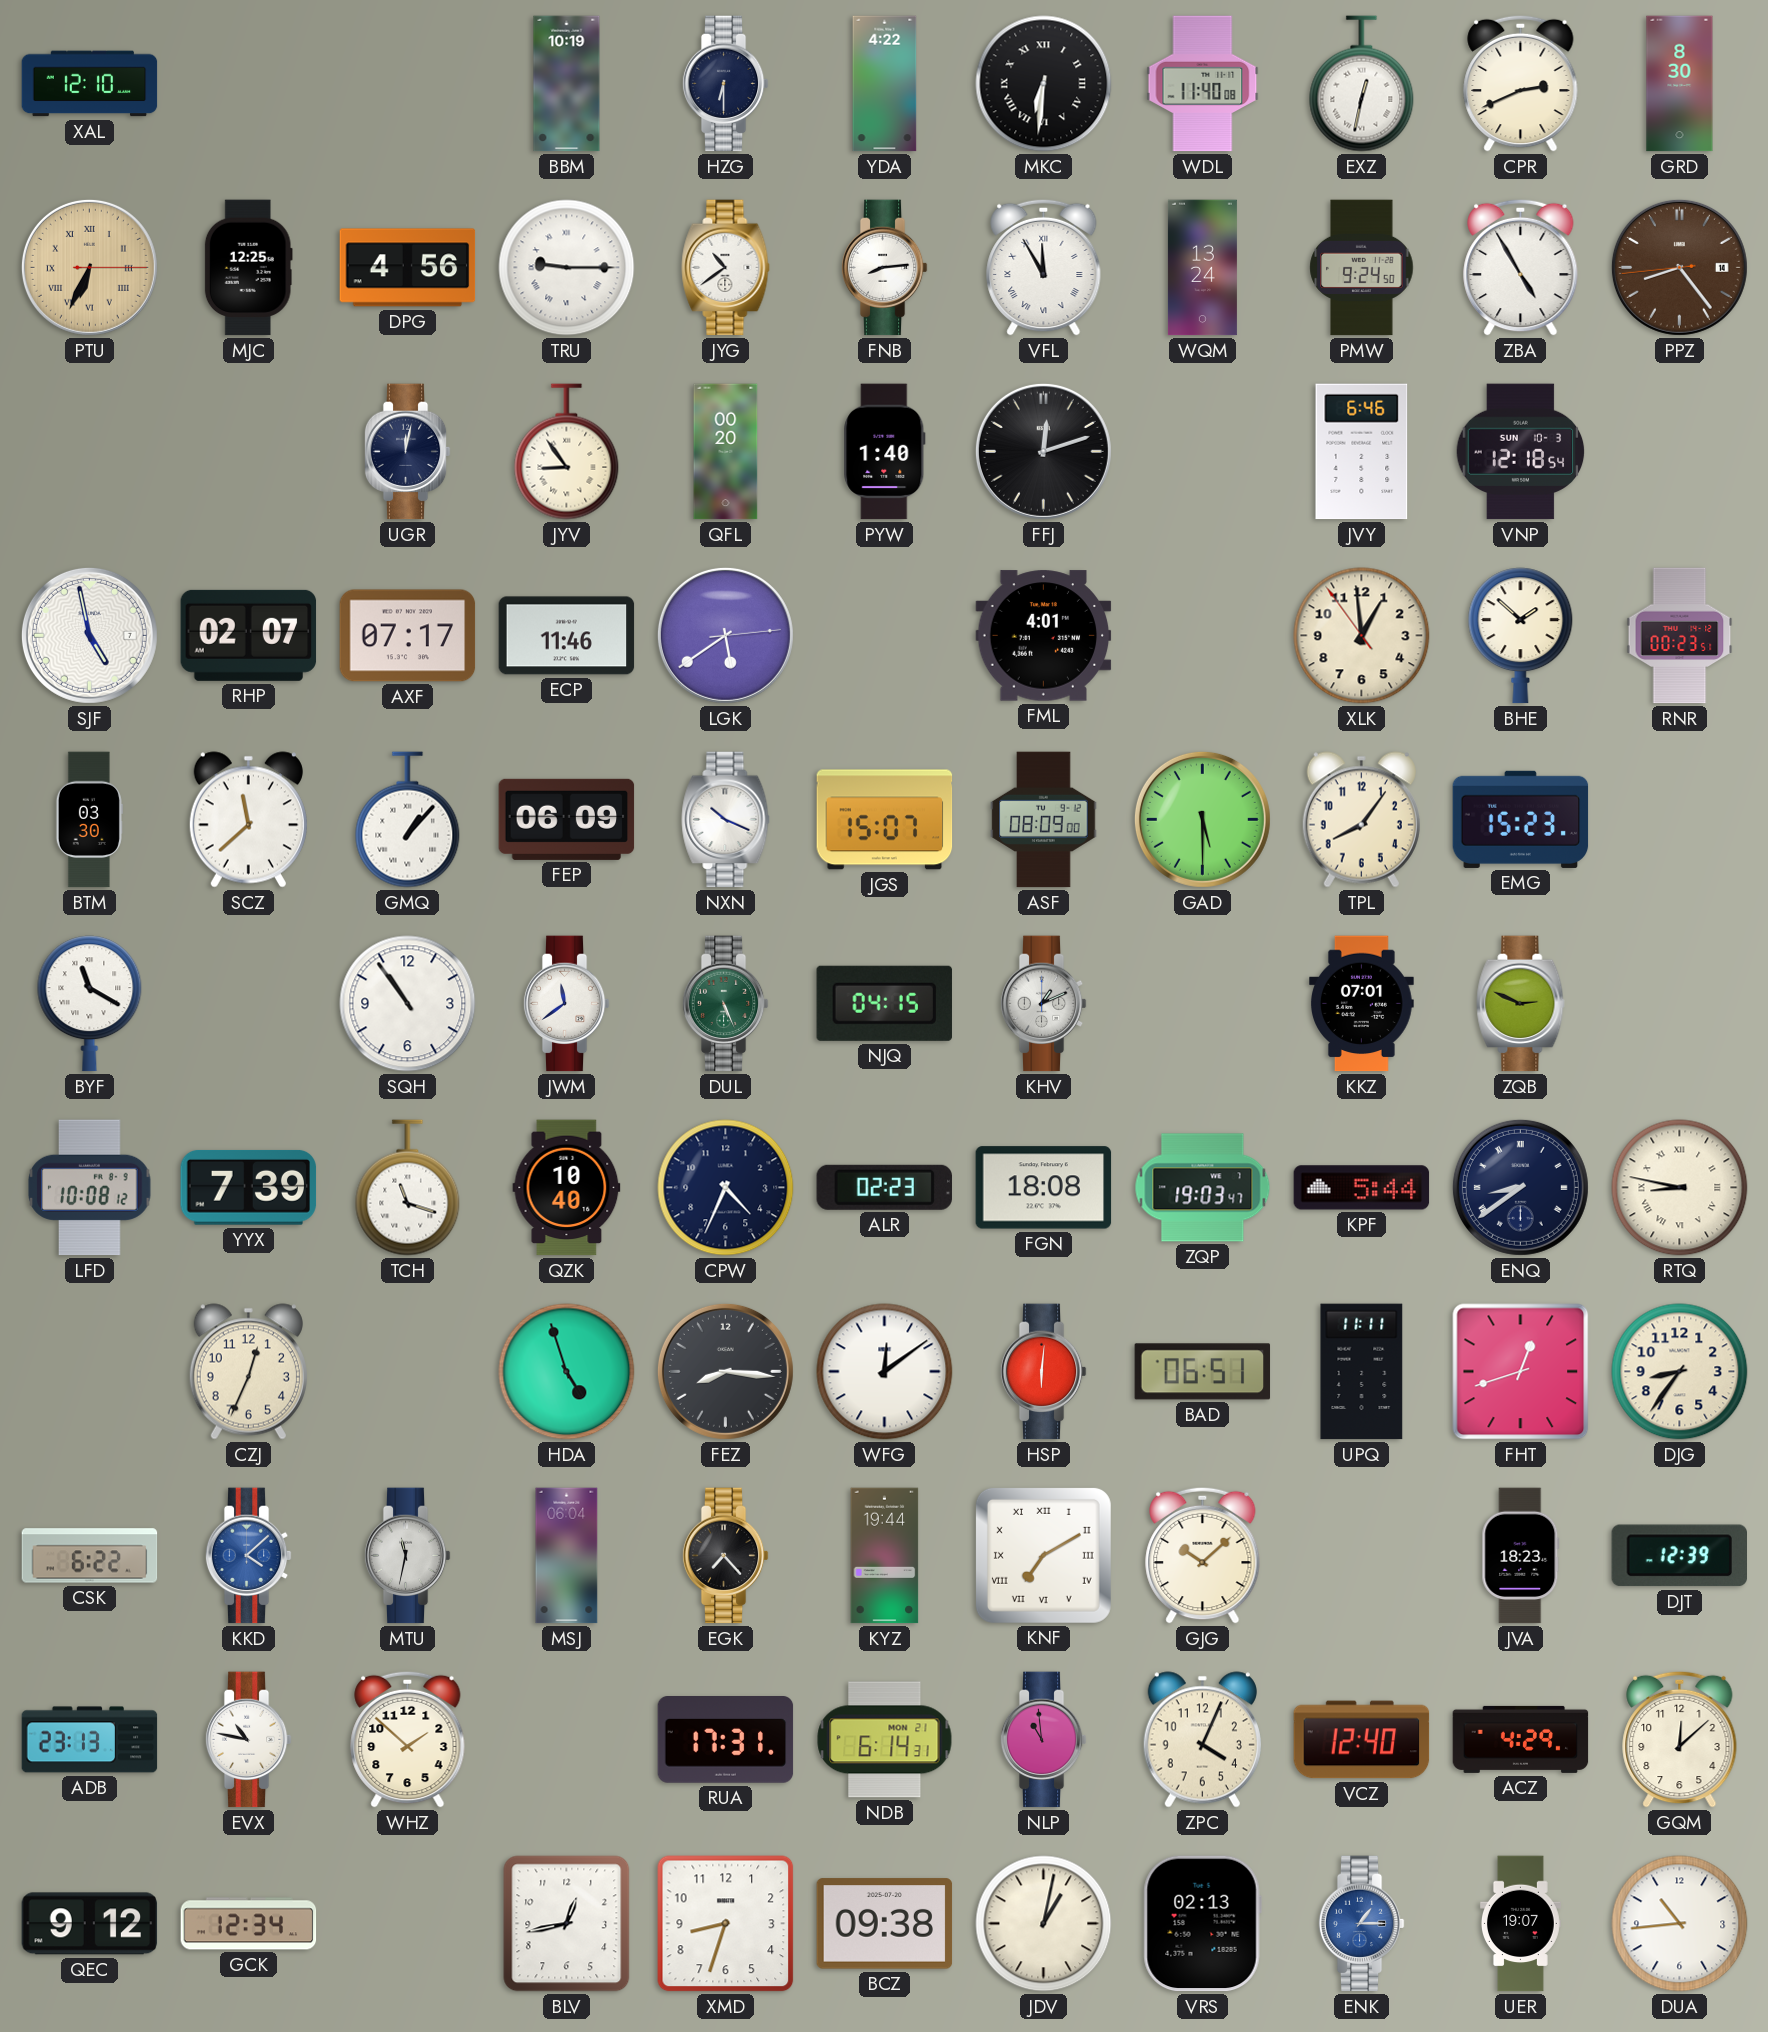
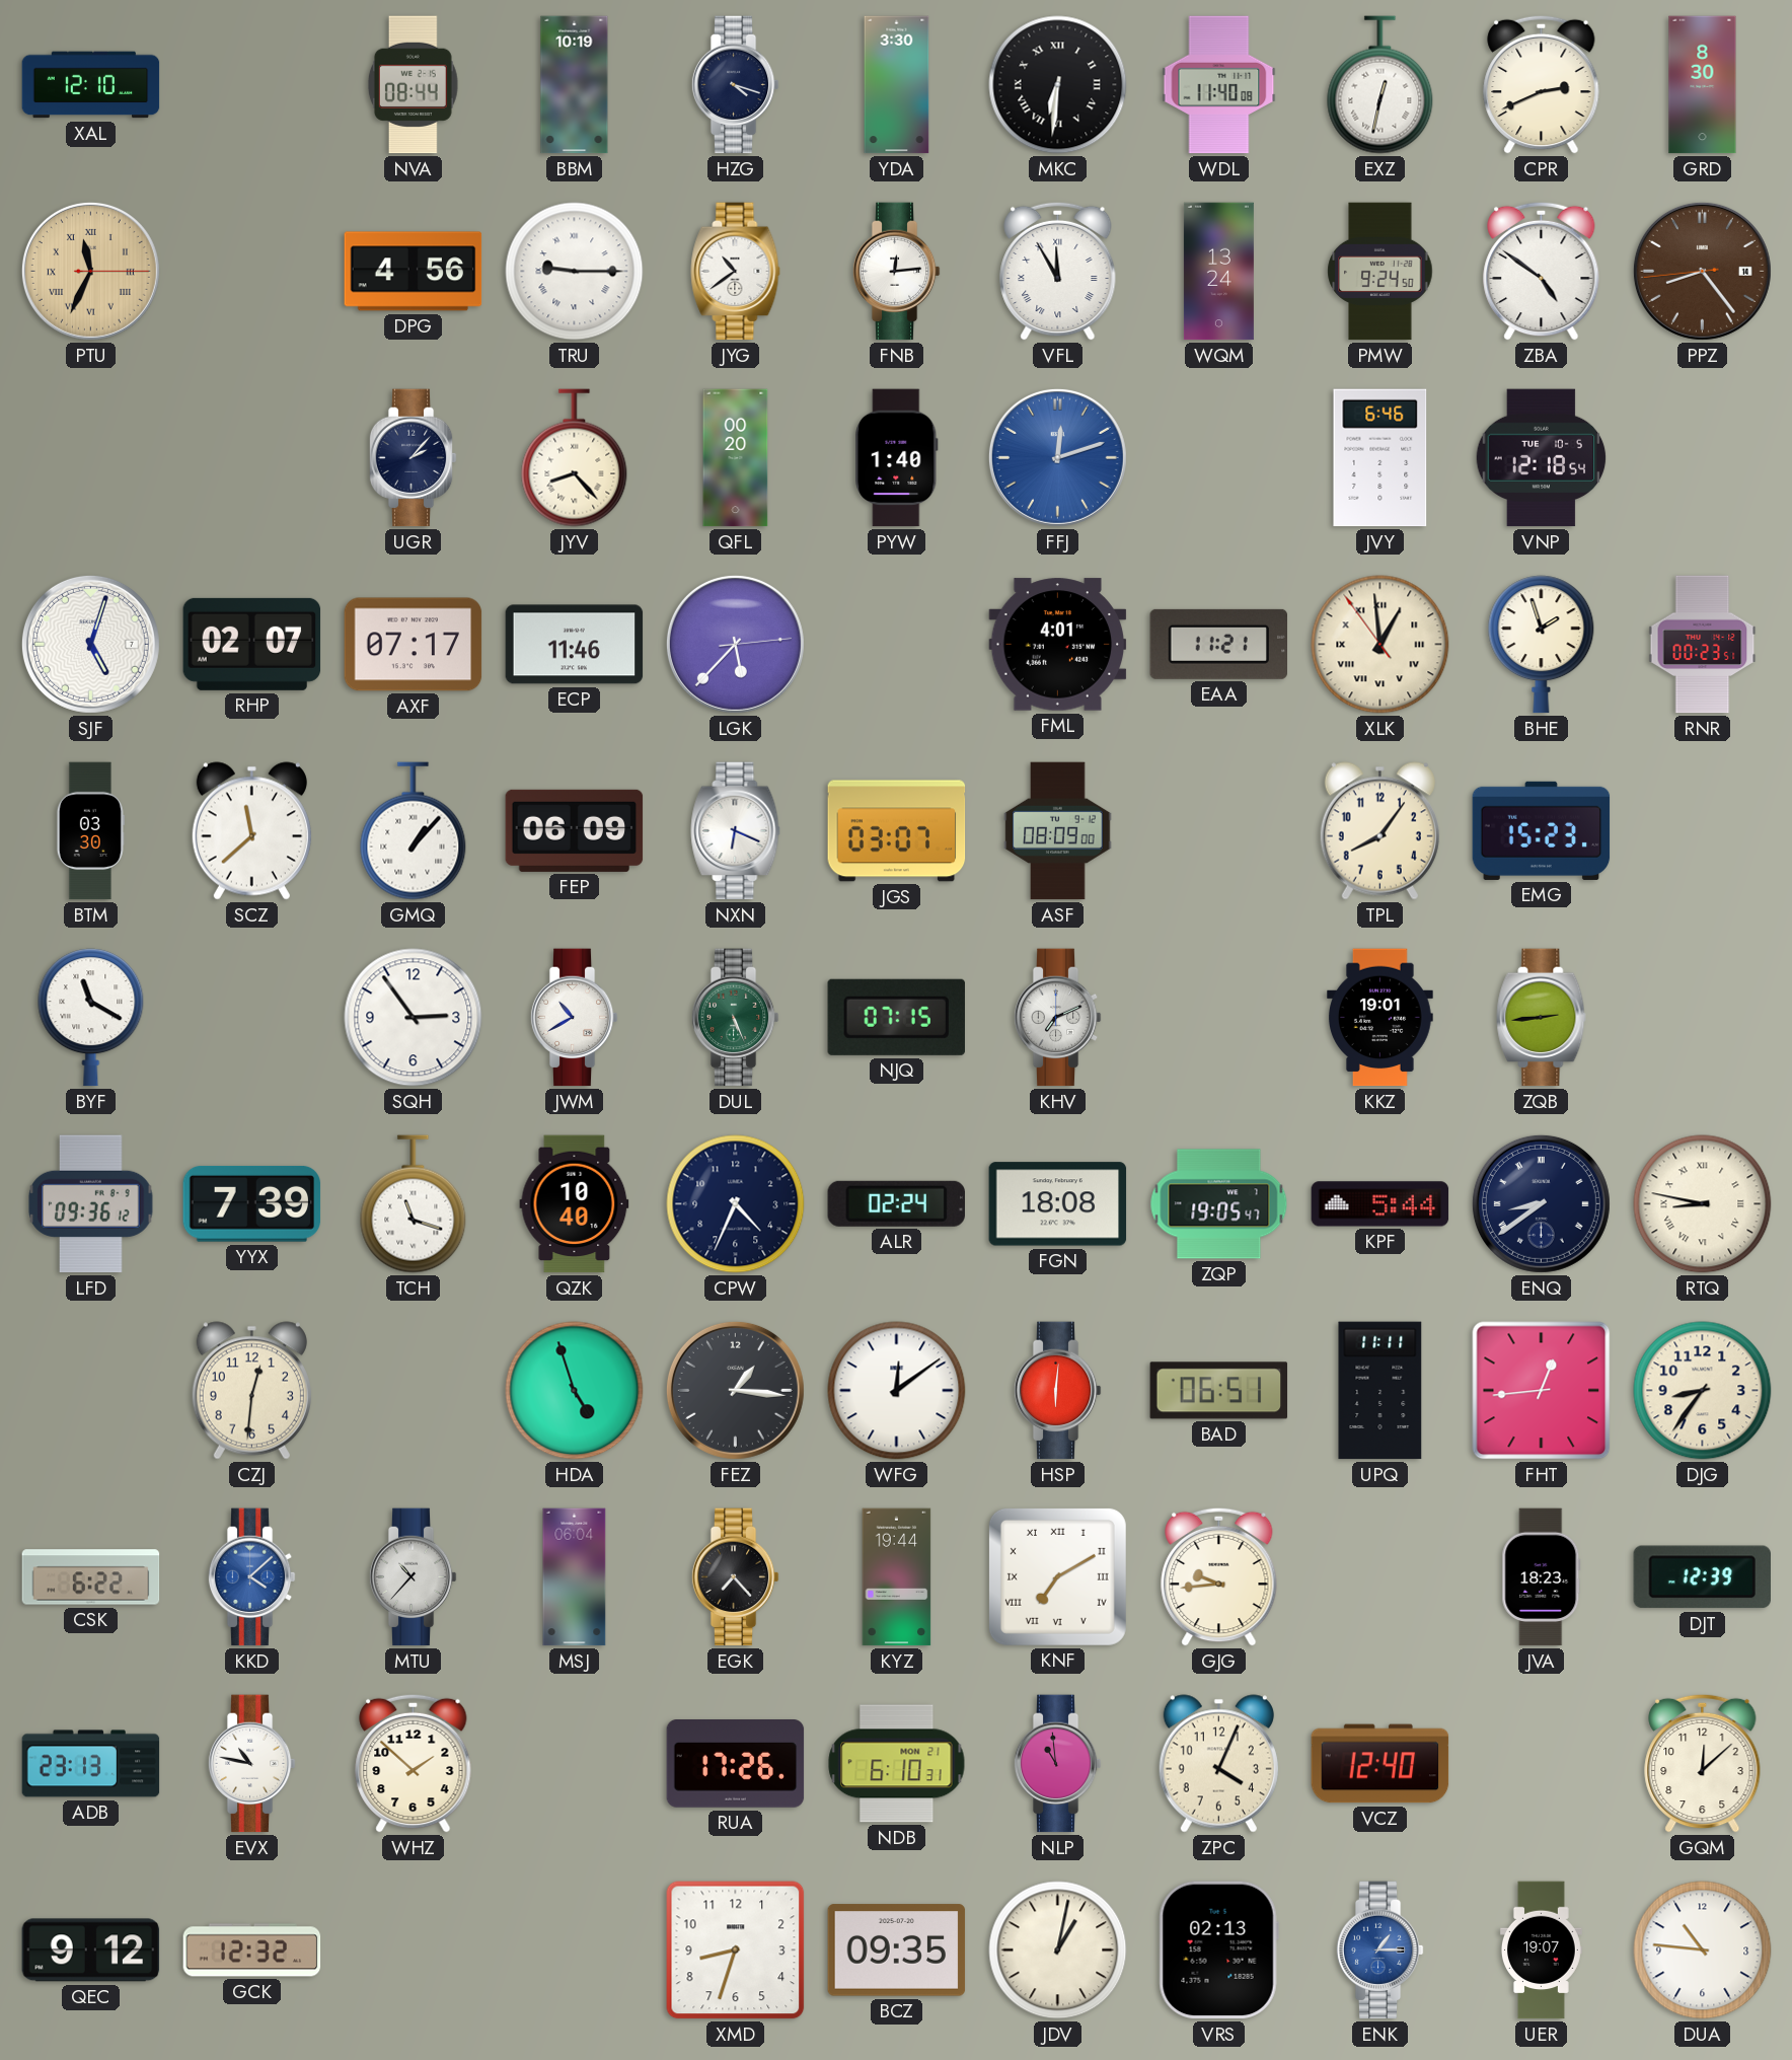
NVA: none -> 08:44 (413, 85)
HZG: 6:30 -> 4:18 (735, 85)
YDA: 4:22 -> 3:30 (897, 85)
PTU: 6:34 -> 11:34 (90, 271)
MJC: 12:25 -> none (248, 268)
FNB: 8:14 -> 12:14 (896, 272)
ZBA: 4:55 -> 4:51 (1542, 271)
UGR: 12:02 -> 2:07 (413, 458)
JYV: 8:54 -> 8:23 (575, 458)
FFJ dial: black -> blue (1057, 457)
VNP date: SUN 10-3 -> TUE 10-5 (1542, 458)
SJF: 4:58 -> 5:03 (90, 644)
LGK: 5:39 -> 5:37 (735, 644)
EAA: none -> 11:21 (1219, 644)
XLK numerals: Arabic -> Roman (1380, 645)
BHE: 1:52 -> 1:57 (1542, 645)
NXN: 10:19 -> 6:19 (736, 831)
JGS: 15:07 -> 03:07 (897, 831)
GAD: 5:30 -> none (1202, 819)
SQH: 10:54 -> 2:54 (414, 1018)
JWM: 11:39 -> 10:40 (574, 1018)
NJQ: 04:15 -> 07:15 (896, 1017)
KHV: 1:11 -> 7:11 (1057, 1018)
KKZ: 07:01 -> 19:01 (1380, 1018)
ZQB: 2:49 -> 2:44 (1542, 1018)
LFD: 10:08 -> 09:36 (91, 1204)
ALR: 02:23 -> 02:24 (896, 1203)
ZQP: 19:03 -> 19:05 (1219, 1204)
CZJ: 12:34 -> 12:31 (251, 1391)
FEZ: 8:16 -> 1:16 (735, 1390)
FHT: 12:42 -> 12:44 (1542, 1391)
MTU: 11:32 -> 10:37 (413, 1577)
GJG: 10:08 -> 9:44 (1219, 1576)
RUA: 17:31 -> 17:26 (736, 1764)
NDB: 6:14 -> 6:10 (897, 1764)
ACZ: 4:29 -> none (1521, 1739)
GCK: 12:34 -> 12:32 (252, 1951)
BLV: 12:43 -> none (567, 1924)
BCZ: 09:38 -> 09:35 (897, 1951)
DUA: 10:44 -> 10:46 (1703, 1951)
